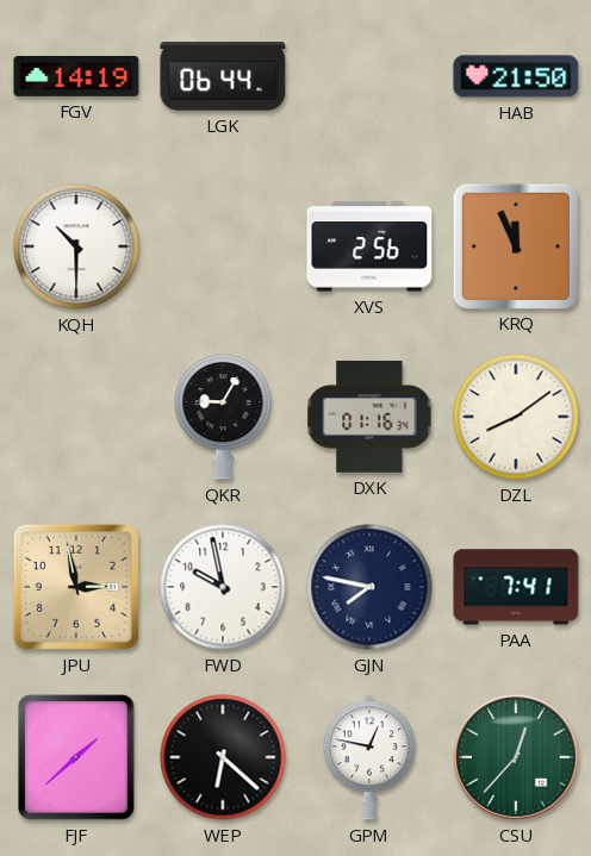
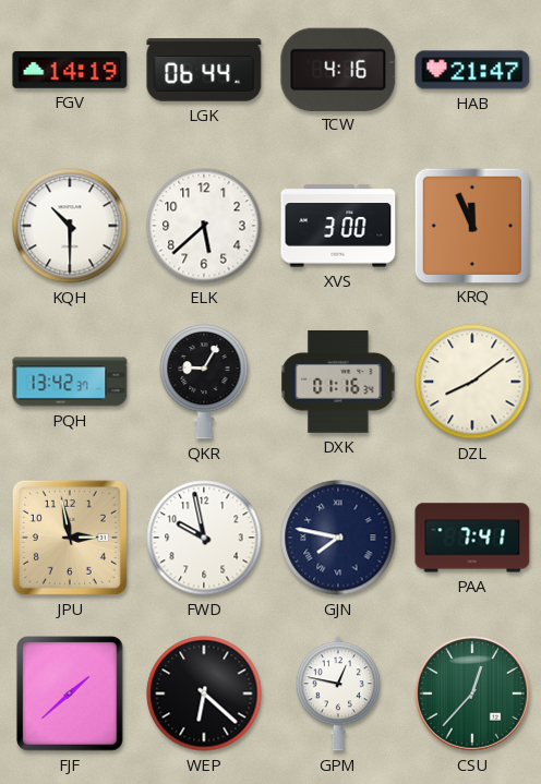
TCW: none -> 4:16 (338, 69)
HAB: 21:50 -> 21:47 (472, 70)
ELK: none -> 5:38 (204, 226)
XVS: 2:56 -> 3:00 (338, 226)
PQH: none -> 13:42 (70, 382)
